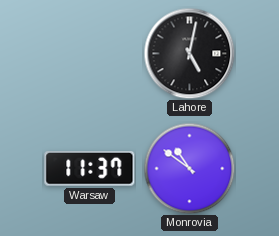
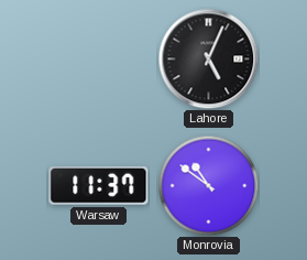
Lahore: 5:02 -> 5:04 (208, 58)
